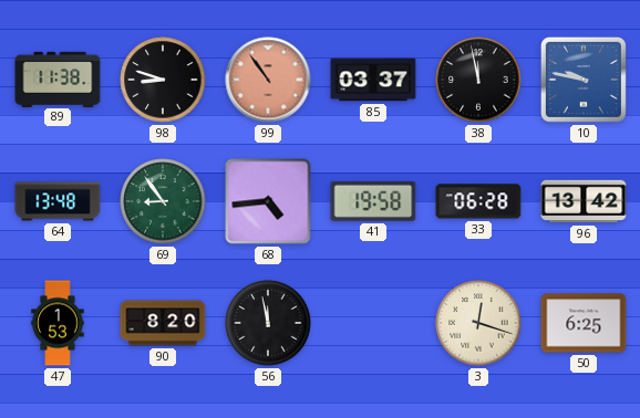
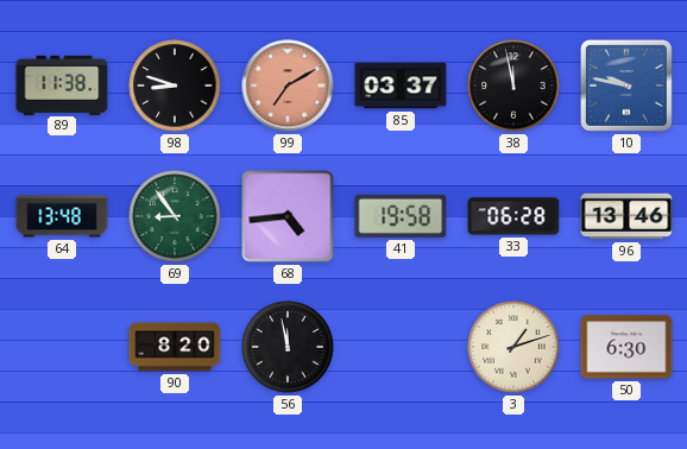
99: 10:54 -> 7:10 (288, 86)
96: 13:42 -> 13:46 (626, 216)
47: 1:53 -> none (58, 323)
3: 12:18 -> 1:12 (513, 347)
50: 6:25 -> 6:30 (626, 347)
